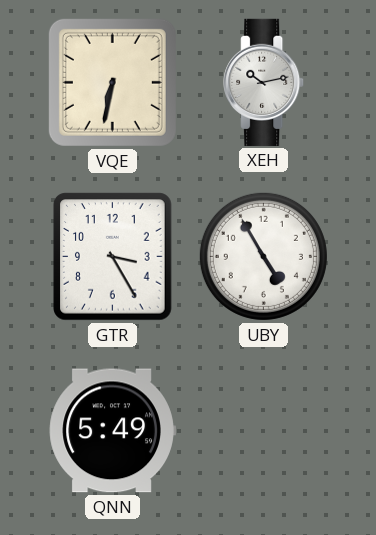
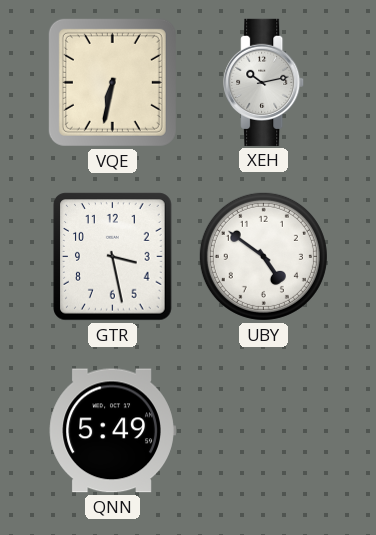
GTR: 3:25 -> 3:28 (113, 257)
UBY: 4:55 -> 4:51 (263, 256)
